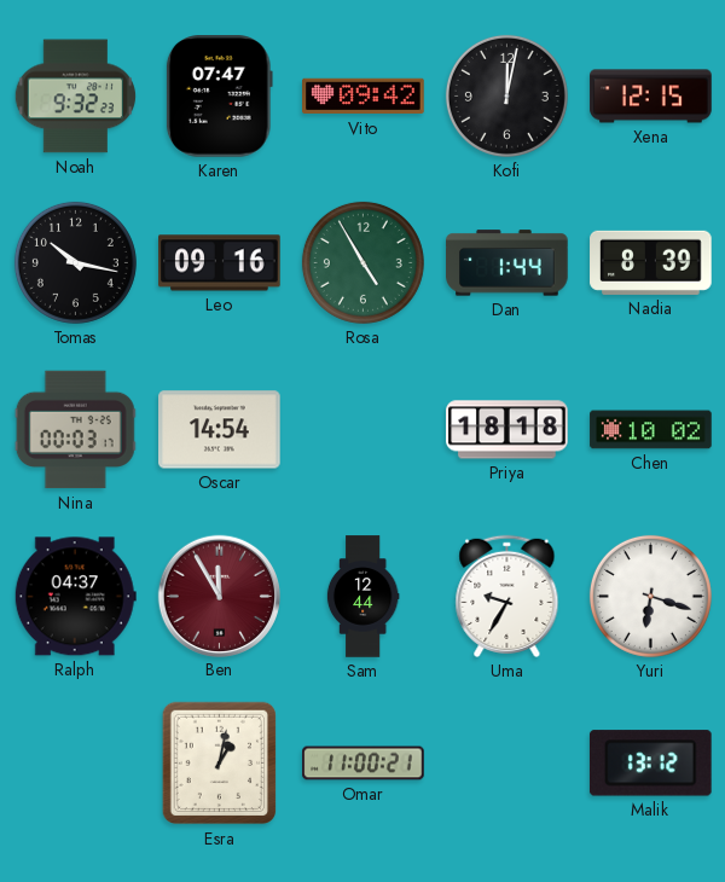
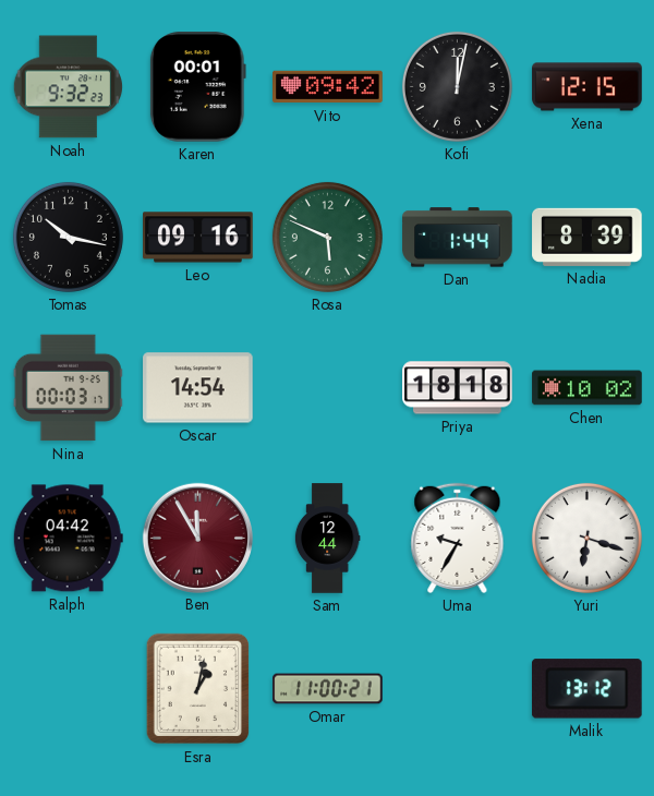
Karen: 07:47 -> 00:01 (197, 87)
Rosa: 4:55 -> 5:49 (327, 237)
Ralph: 04:37 -> 04:42 (68, 539)
